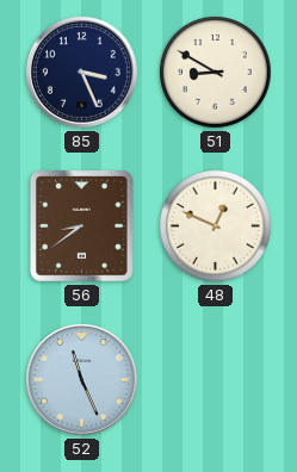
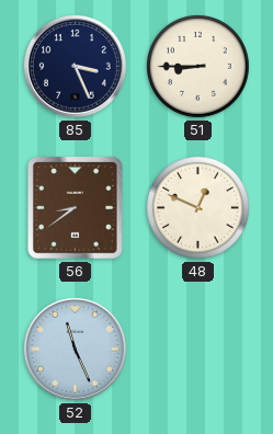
51: 8:50 -> 8:45 (198, 67)
